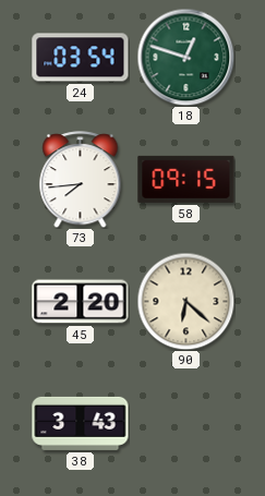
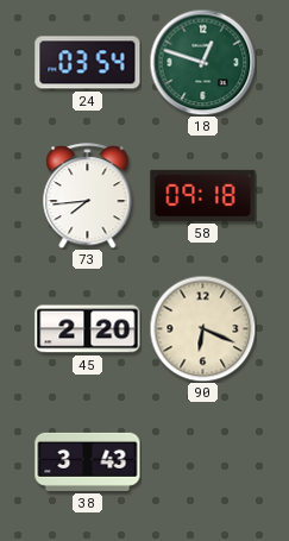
58: 09:15 -> 09:18 (203, 195)
90: 6:22 -> 6:19 (202, 328)
